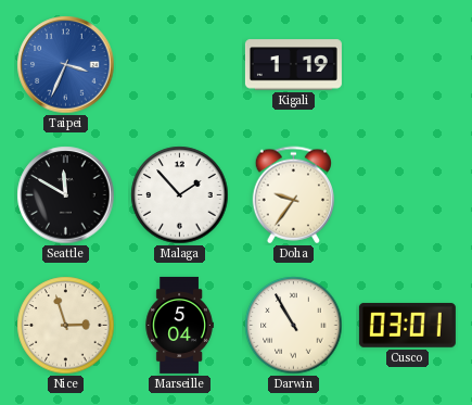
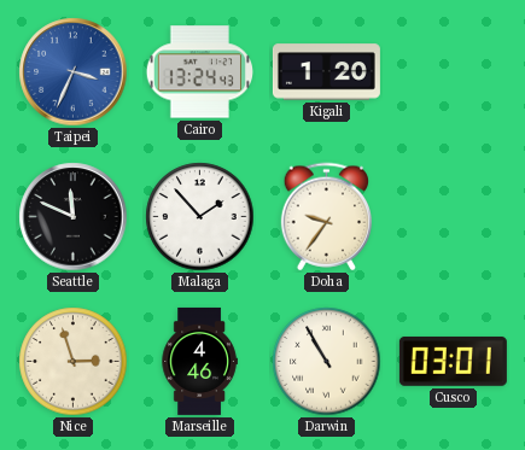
Cairo: none -> 13:24 (199, 72)
Kigali: 1:19 -> 1:20 (326, 72)
Seattle: 11:50 -> 11:49 (74, 217)
Marseille: 5:04 -> 4:46 (199, 361)
